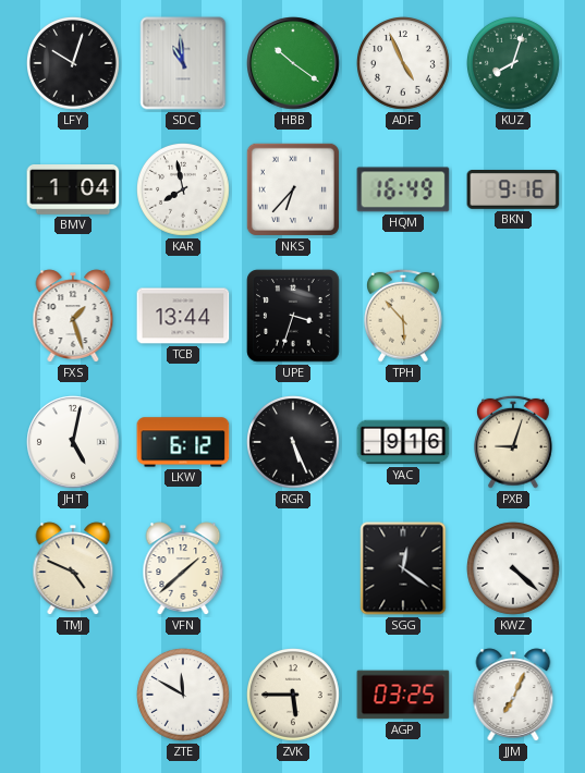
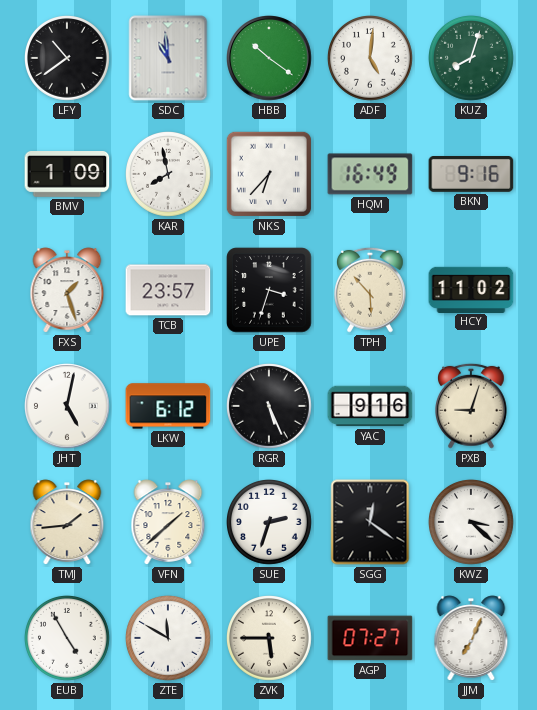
LFY: 10:03 -> 10:39 (68, 59)
ADF: 4:56 -> 5:01 (371, 59)
BMV: 1:04 -> 1:09 (67, 175)
TCB: 13:44 -> 23:57 (168, 290)
HCY: none -> 11:02 (471, 289)
TMJ: 4:49 -> 1:44 (67, 522)
SUE: none -> 2:33 (270, 523)
KWZ: 4:22 -> 3:22 (472, 523)
EUB: none -> 4:55 (68, 639)
AGP: 03:25 -> 07:27 (370, 638)
